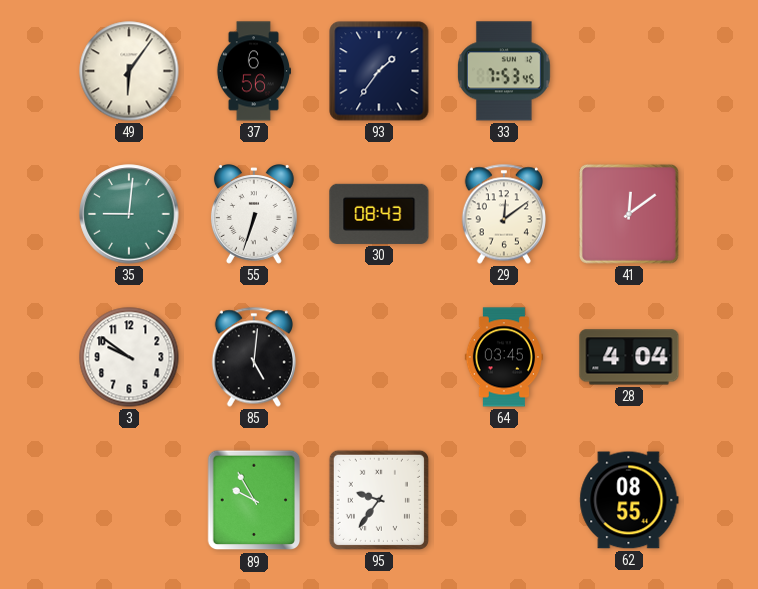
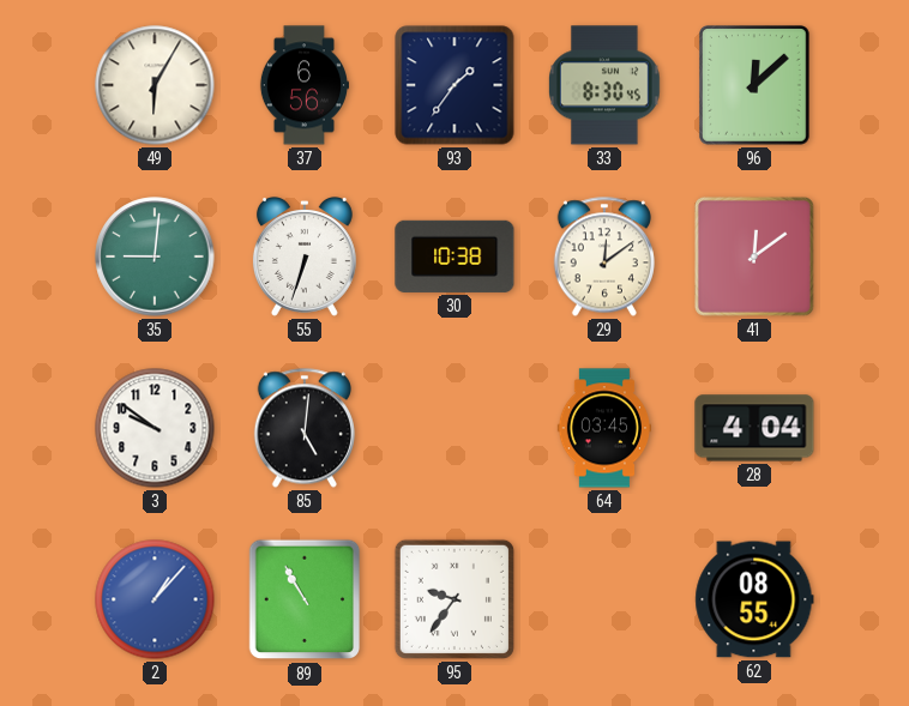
49: 6:06 -> 6:05 (155, 85)
33: 7:53 -> 8:30 (604, 85)
96: none -> 12:08 (756, 85)
30: 08:43 -> 10:38 (454, 257)
2: none -> 1:07 (155, 599)
89: 9:55 -> 10:55 (305, 599)
